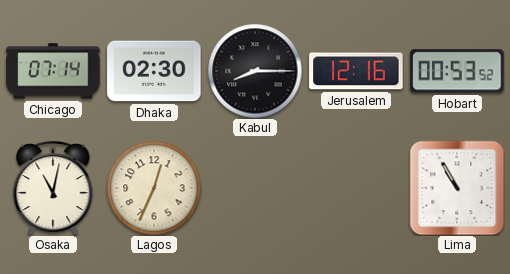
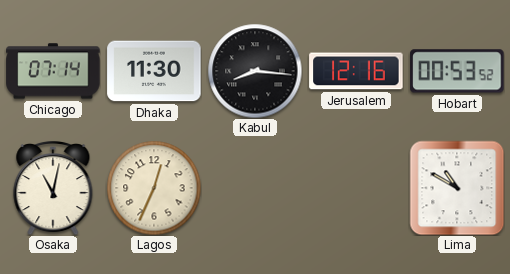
Dhaka: 02:30 -> 11:30 (154, 71)
Kabul: 8:15 -> 8:16 (255, 71)
Lima: 10:55 -> 10:50 (457, 188)
